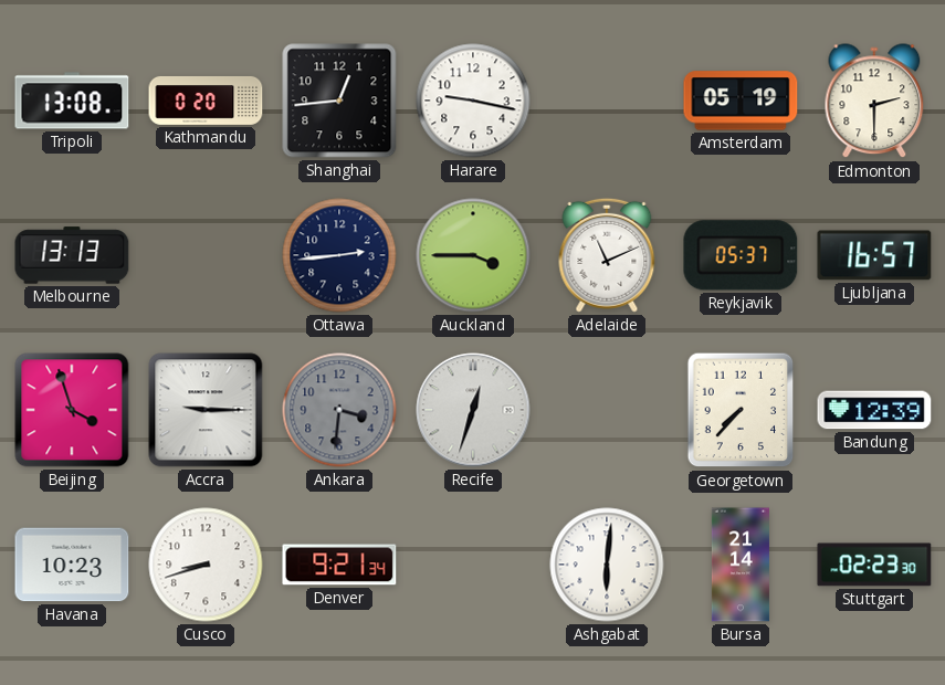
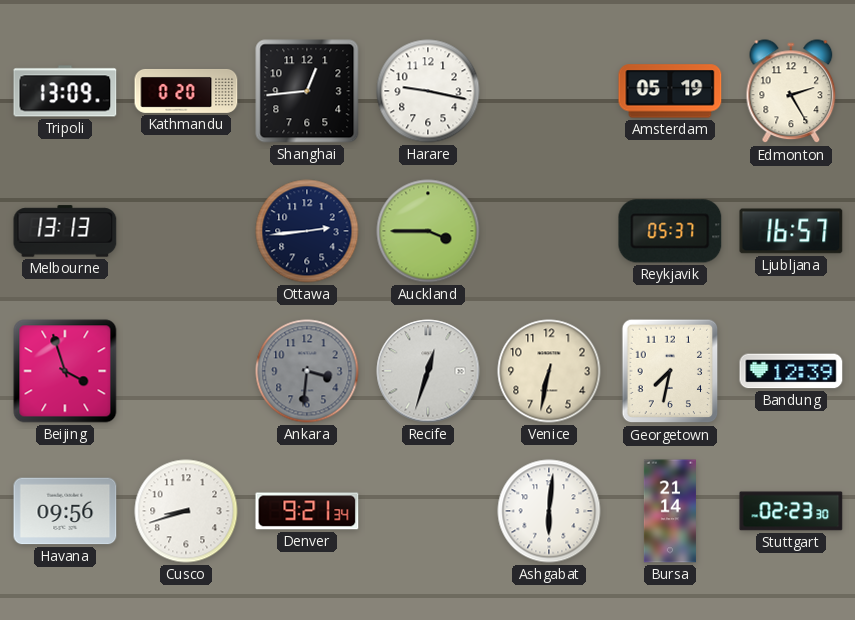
Tripoli: 13:08 -> 13:09 (65, 91)
Edmonton: 2:30 -> 2:25 (791, 92)
Adelaide: 11:11 -> none (607, 255)
Accra: 9:15 -> none (206, 410)
Venice: none -> 6:32 (549, 371)
Georgetown: 7:37 -> 7:32 (670, 371)
Havana: 10:23 -> 09:56 (65, 511)
